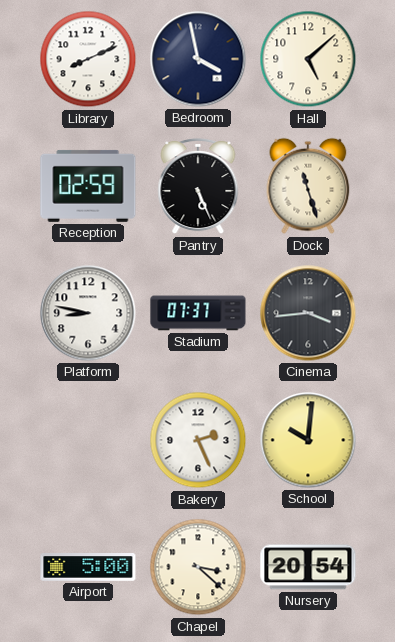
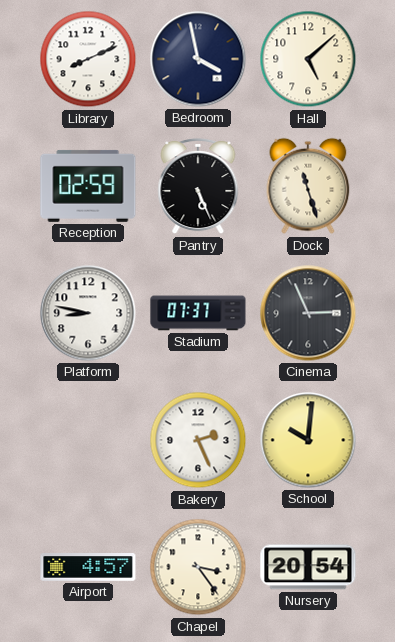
Cinema: 3:44 -> 2:56 (308, 313)
Airport: 5:00 -> 4:57 (88, 568)
Chapel: 3:22 -> 3:24 (198, 567)
